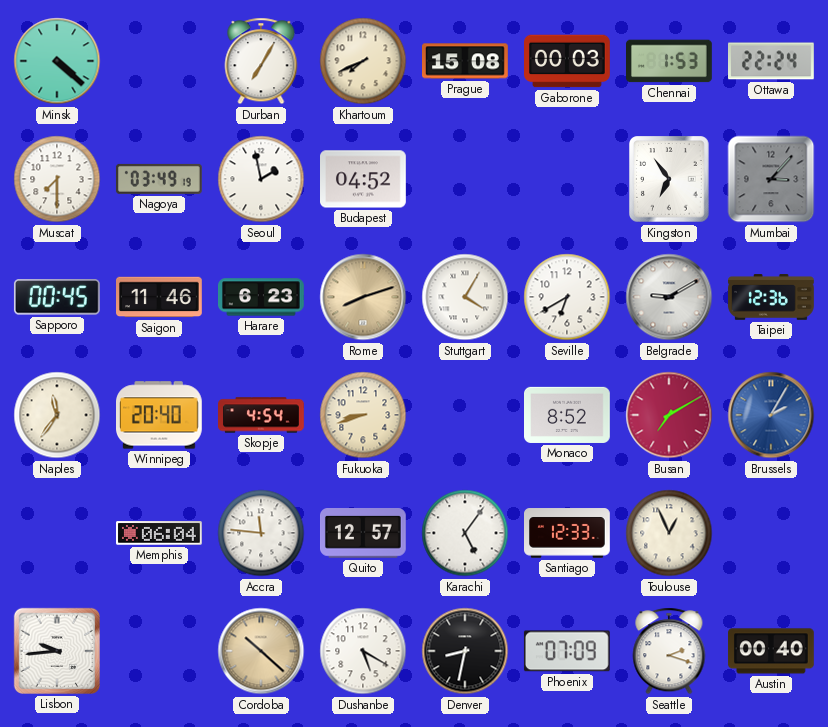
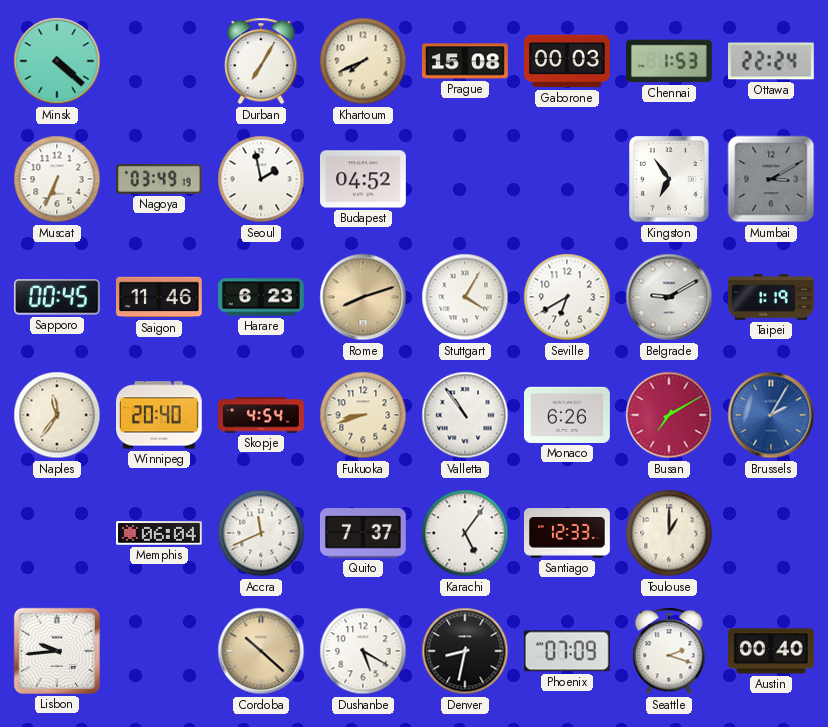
Muscat: 7:30 -> 6:34 (57, 179)
Mumbai: 3:07 -> 3:10 (771, 179)
Taipei: 12:36 -> 1:19 (771, 297)
Valletta: none -> 10:54 (465, 415)
Monaco: 8:52 -> 6:26 (568, 415)
Accra: 11:46 -> 11:41 (261, 533)
Quito: 12:57 -> 7:37 (364, 534)
Toulouse: 12:56 -> 1:00 (669, 533)
